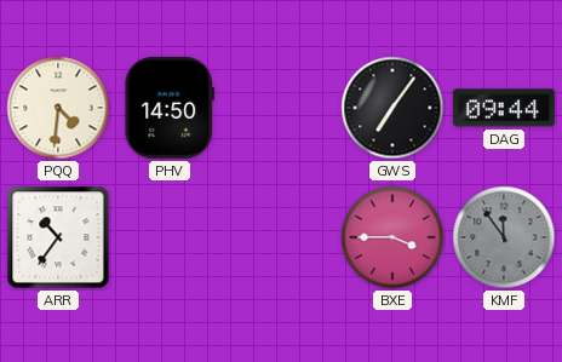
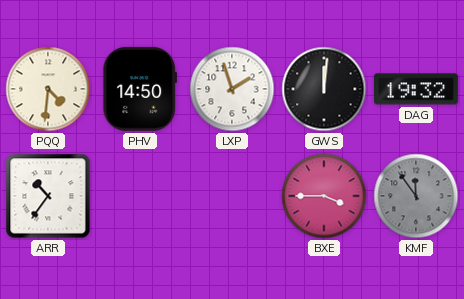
LXP: none -> 1:57 (232, 89)
GWS: 7:06 -> 12:01 (324, 89)
DAG: 09:44 -> 19:32 (416, 89)
